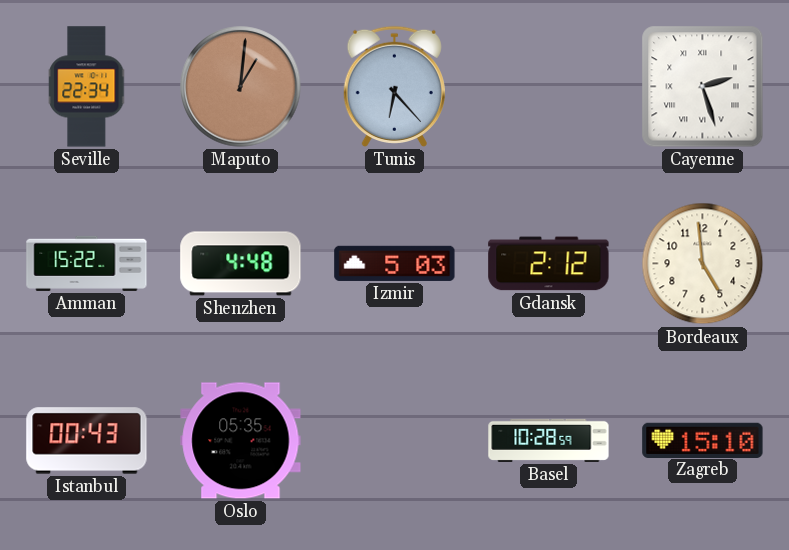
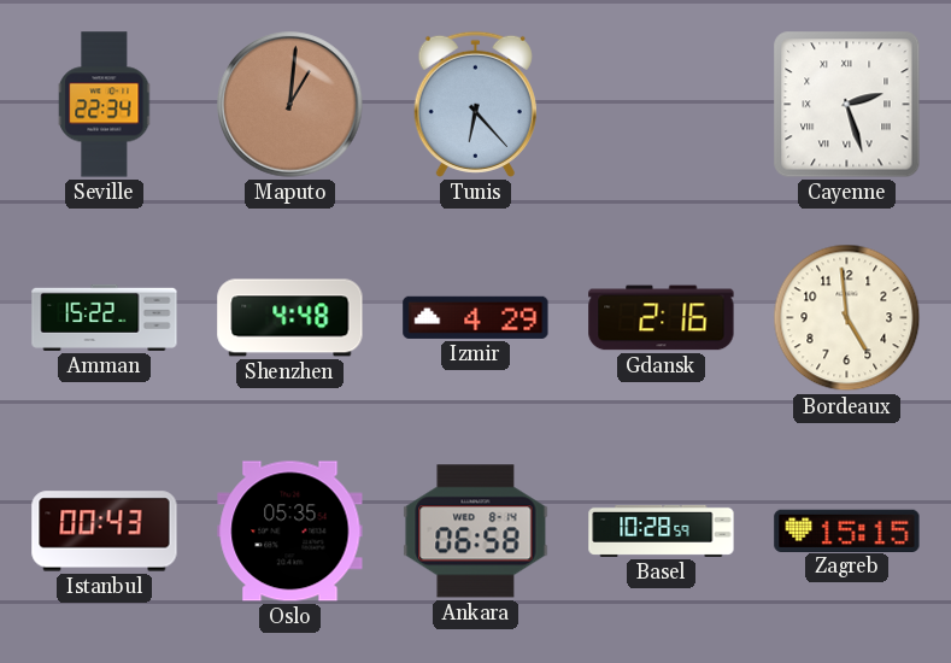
Izmir: 5:03 -> 4:29 (476, 317)
Gdansk: 2:12 -> 2:16 (662, 318)
Ankara: none -> 06:58 (476, 532)
Zagreb: 15:10 -> 15:15 (847, 530)
